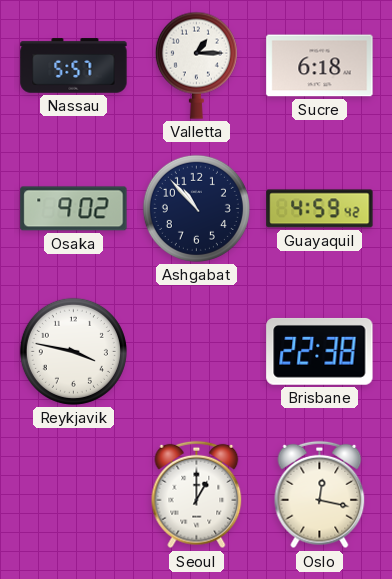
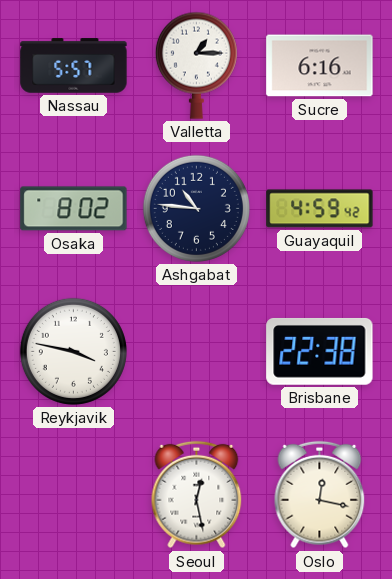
Sucre: 6:18 -> 6:16 (320, 66)
Osaka: 9:02 -> 8:02 (74, 209)
Ashgabat: 10:53 -> 10:46 (196, 208)
Seoul: 1:00 -> 12:28 (197, 495)
